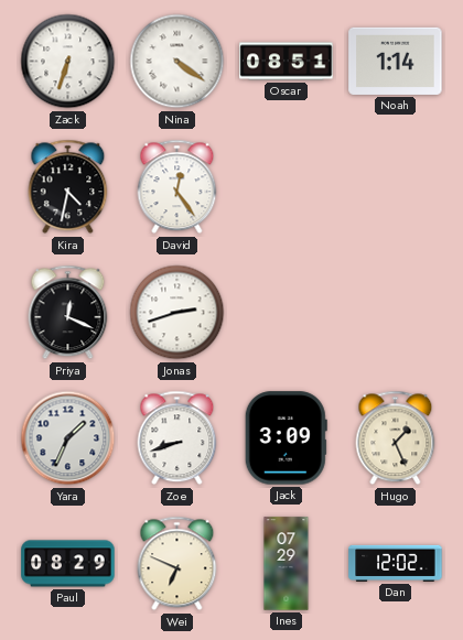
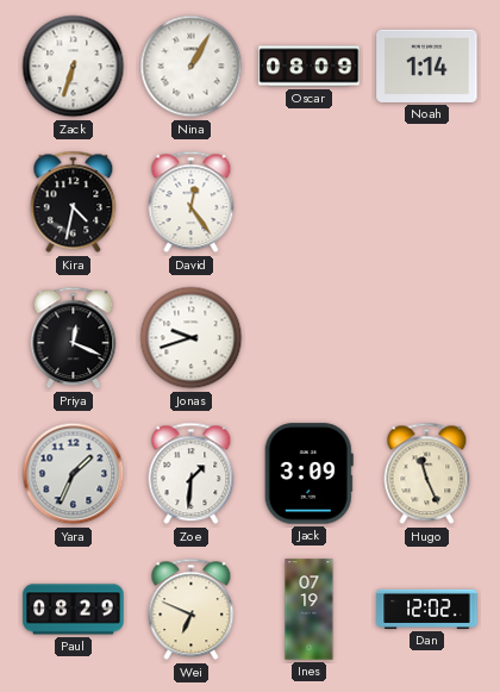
Nina: 4:21 -> 1:05 (192, 67)
Oscar: 08:51 -> 08:09 (310, 67)
Jonas: 2:42 -> 9:42 (192, 338)
Zoe: 8:42 -> 1:31 (192, 474)
Hugo: 1:26 -> 11:26 (427, 474)
Ines: 07:29 -> 07:19 (310, 610)
